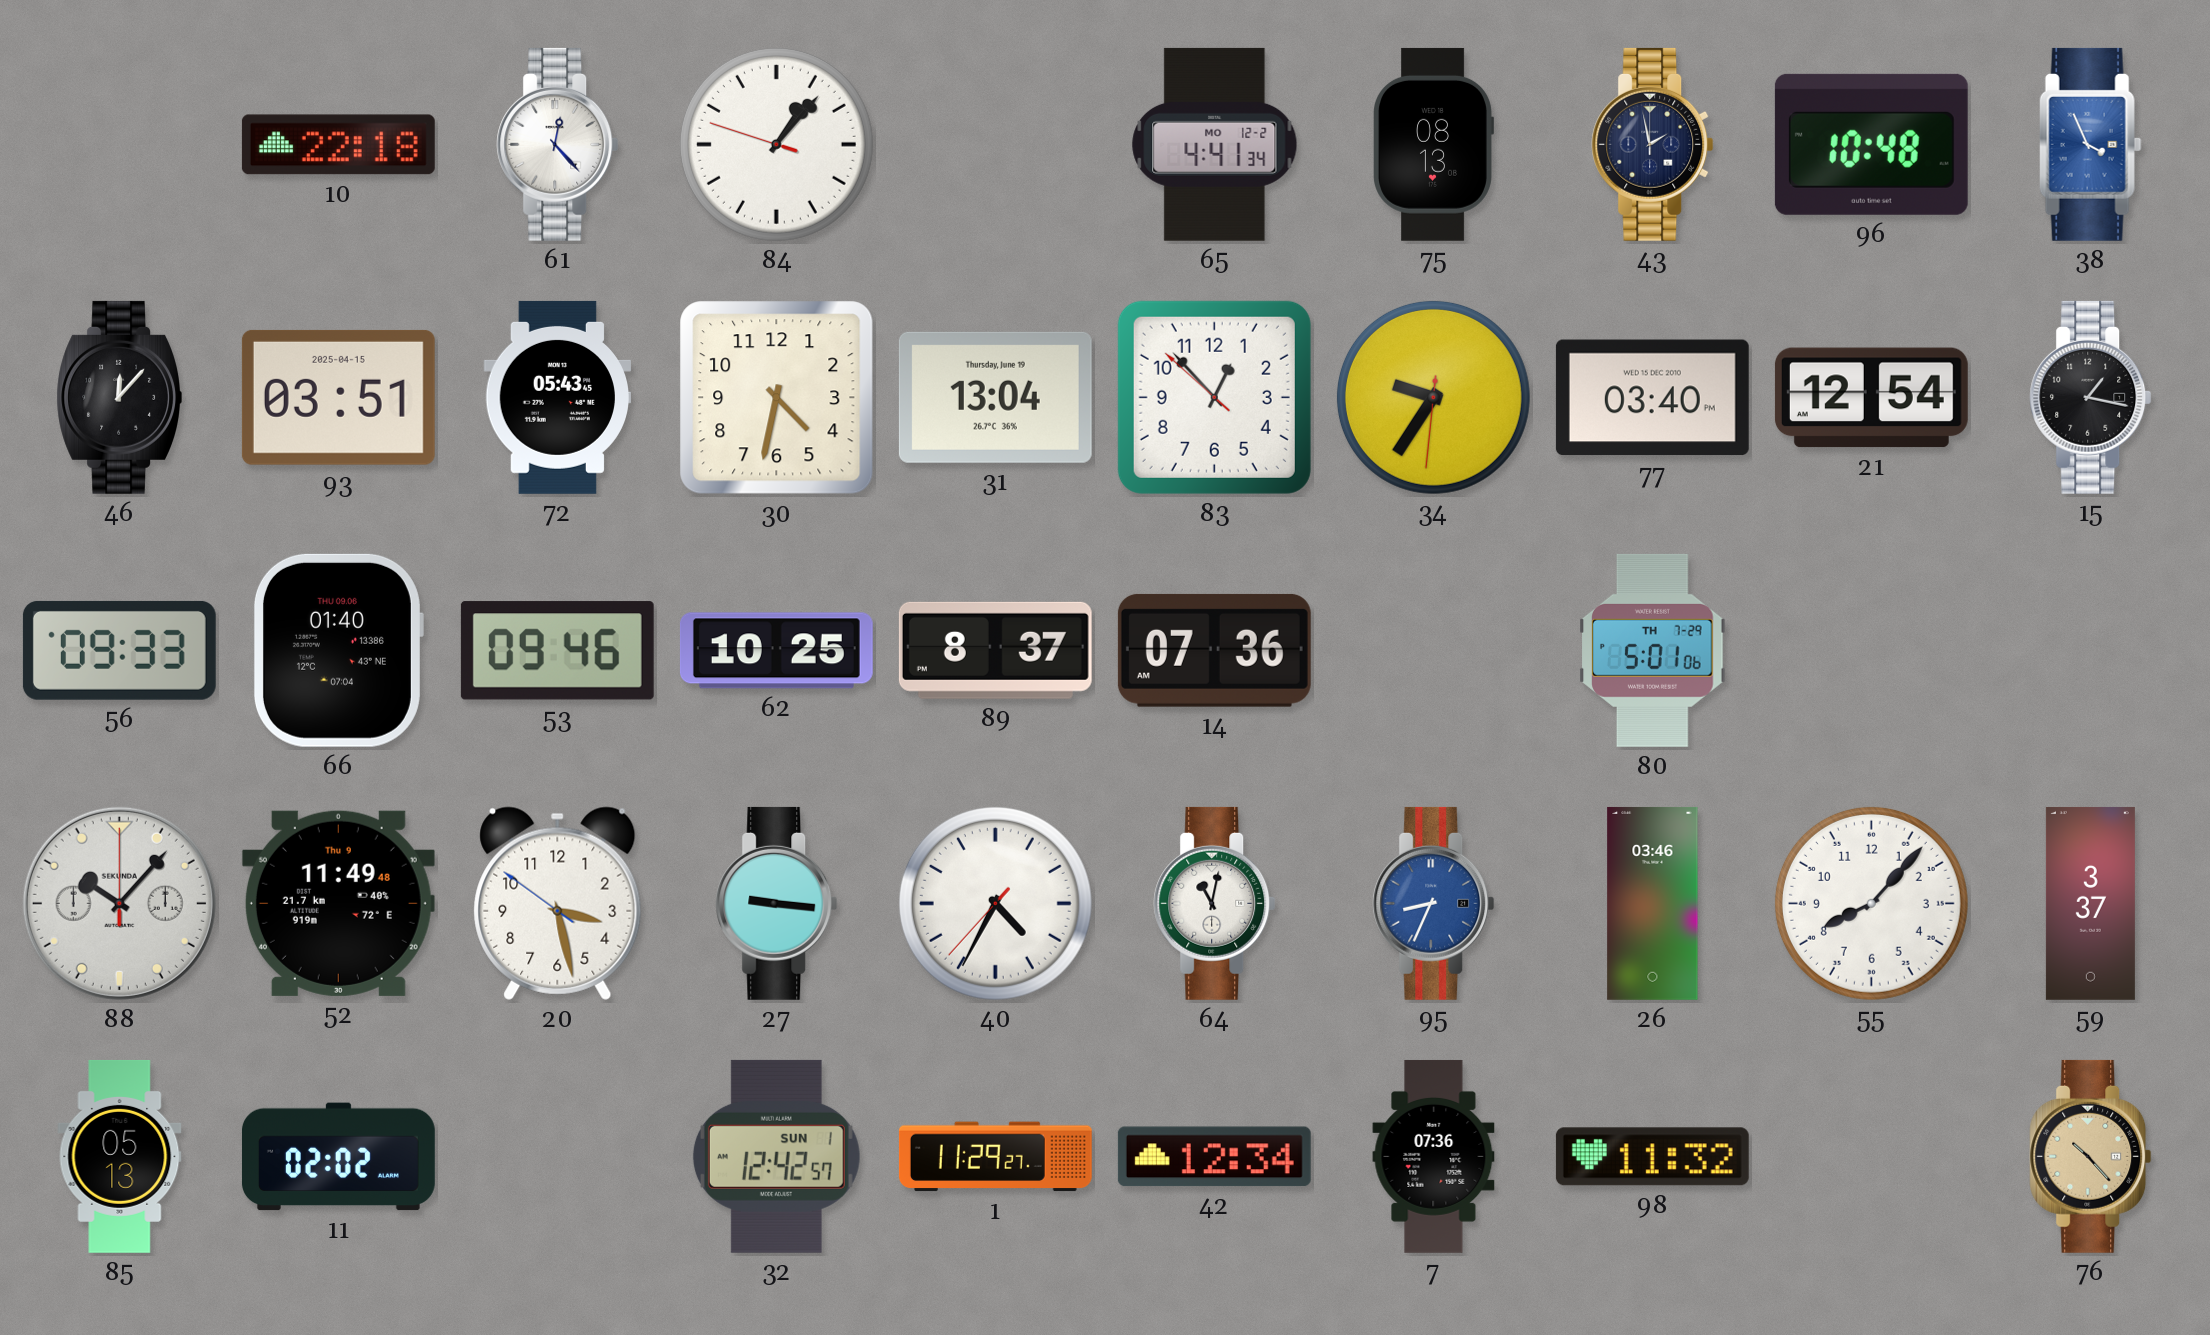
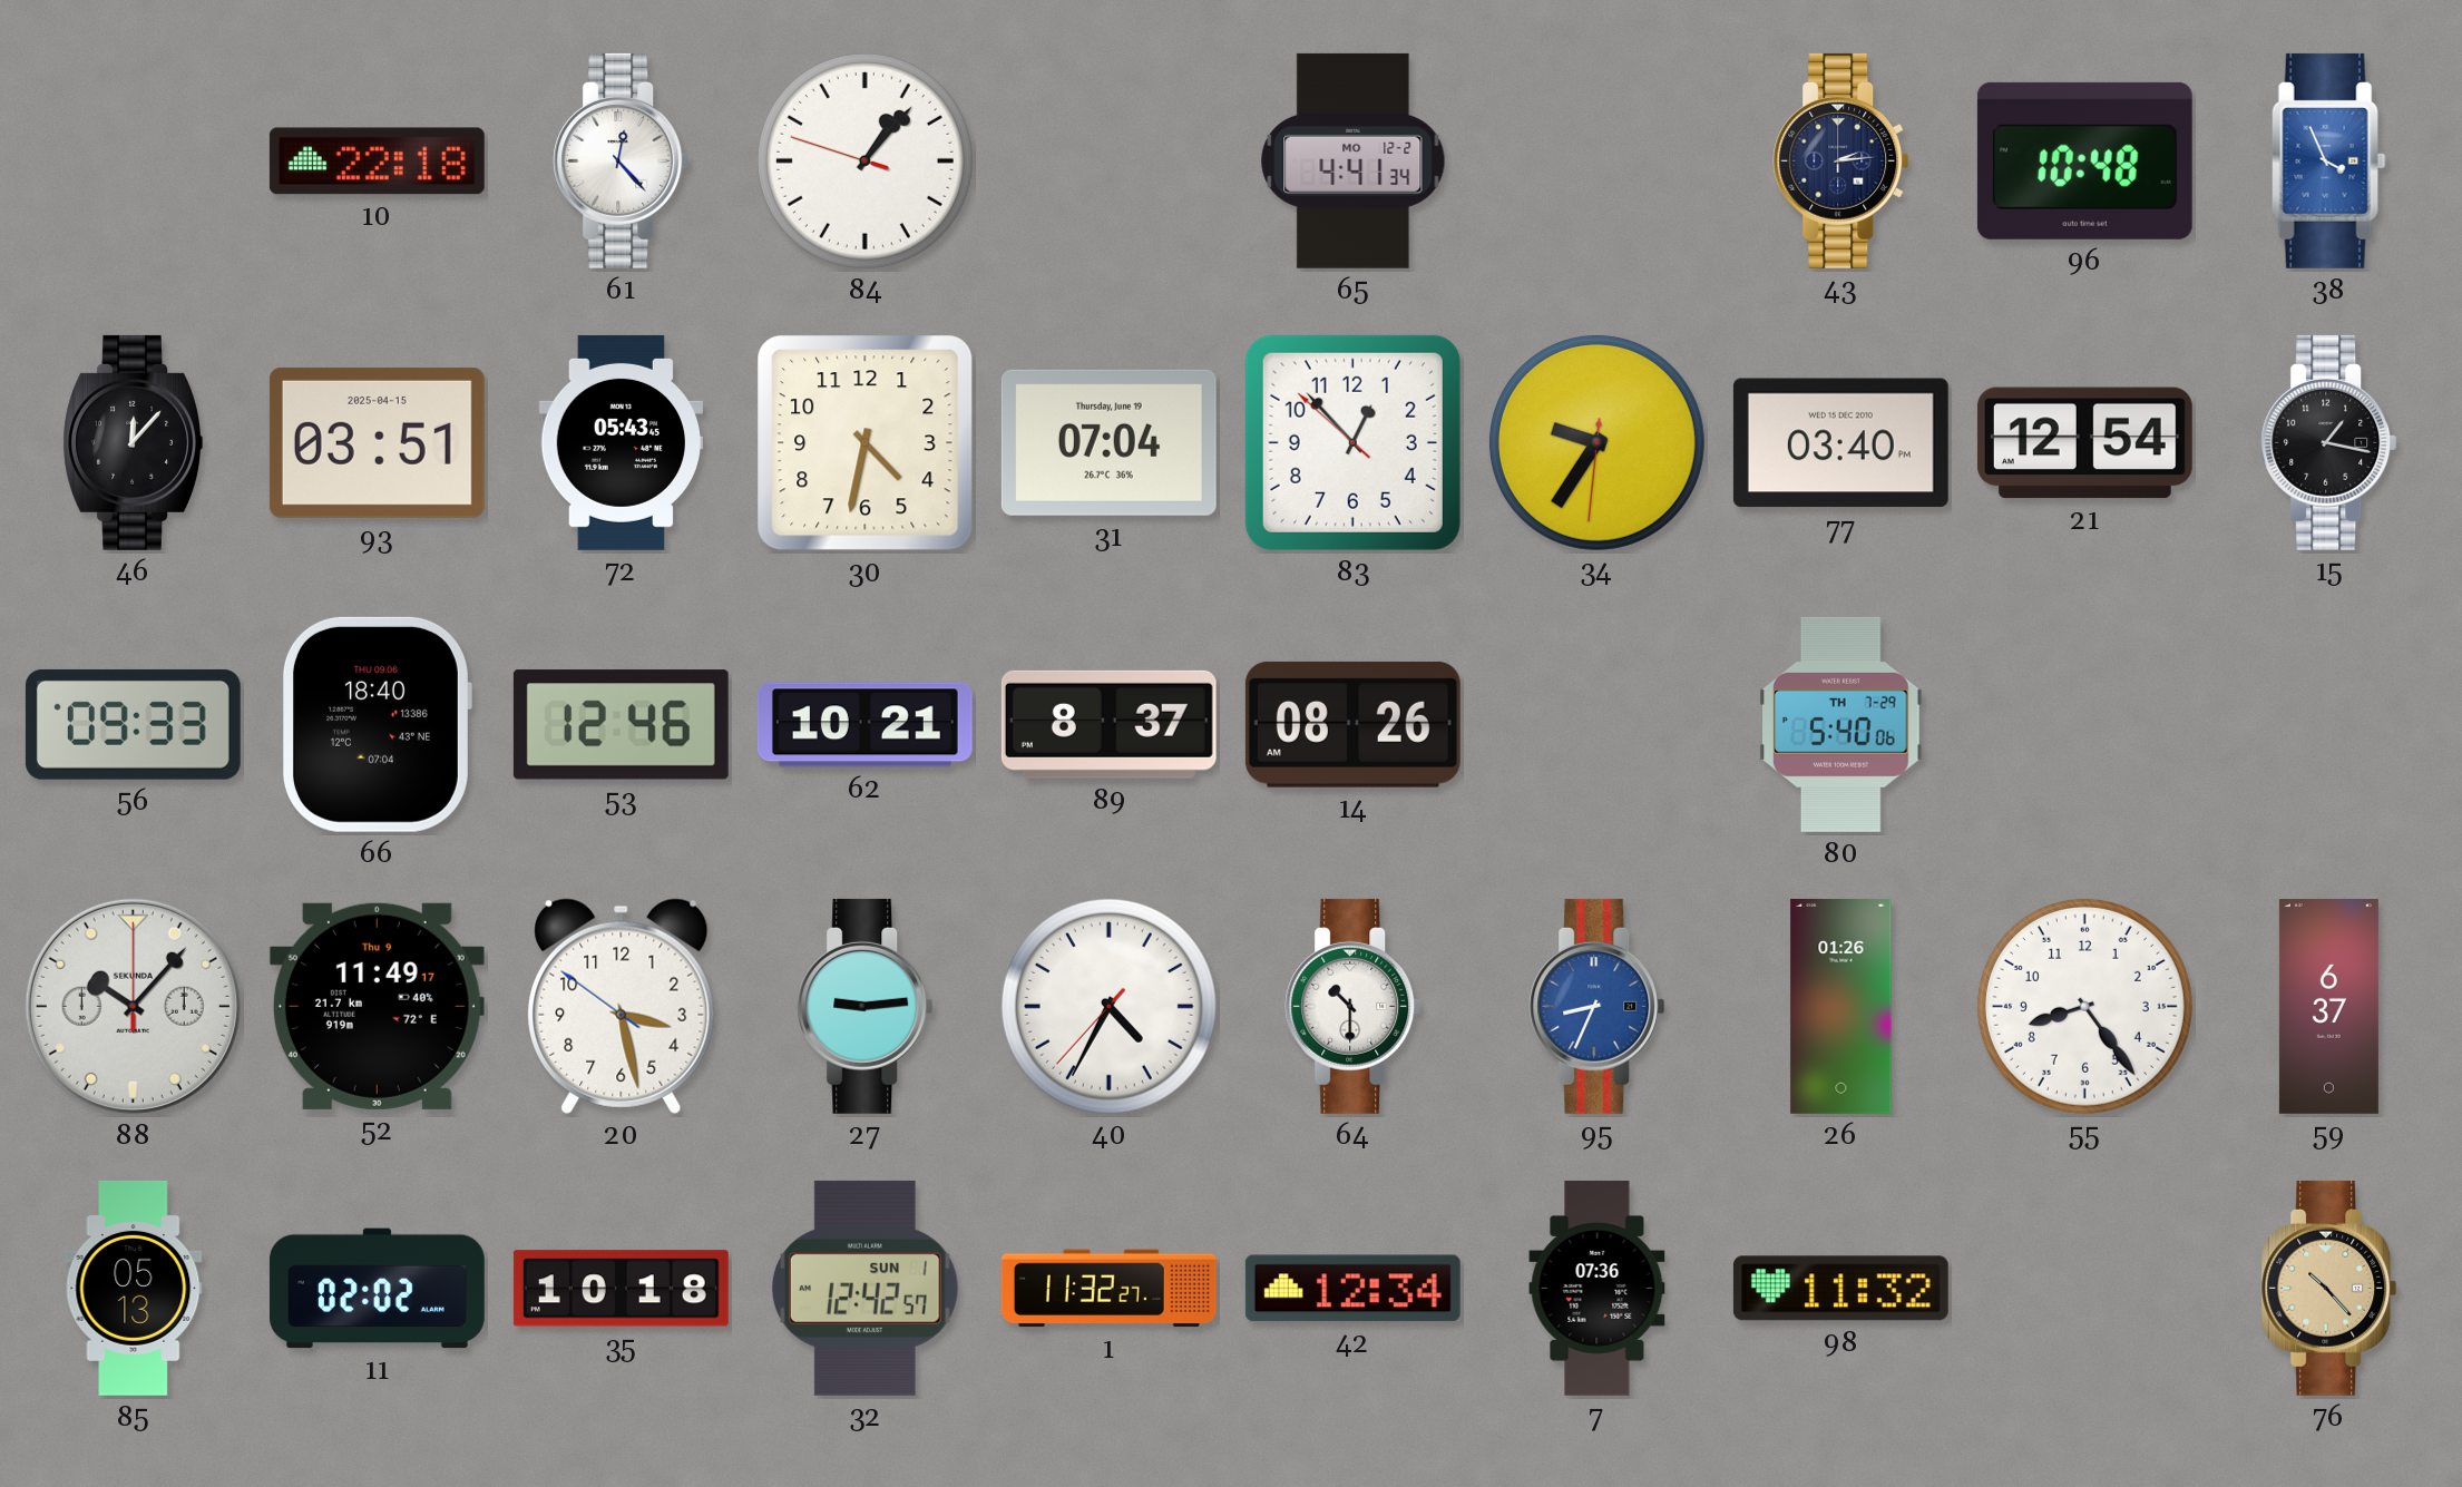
75: 08:13 -> none (1434, 144)
43: 1:58 -> 2:14 (1841, 160)
31: 13:04 -> 07:04 (1108, 442)
66: 01:40 -> 18:40 (377, 724)
53: 09:46 -> 12:46 (621, 725)
62: 10:25 -> 10:21 (864, 725)
14: 07:36 -> 08:26 (1352, 724)
80: 5:01 -> 5:40 (1841, 724)
52: 11:49:48 -> 11:49:17 (377, 1006)
27: 9:16 -> 9:14 (866, 1006)
64: 11:02 -> 10:30 (1354, 1006)
26: 03:46 -> 01:26 (1841, 1006)
55: 8:07 -> 8:24 (2084, 1006)
59: 3:37 -> 6:37 (2328, 1006)
35: none -> 10:18 (621, 1289)
1: 11:29 -> 11:32 (1108, 1289)
